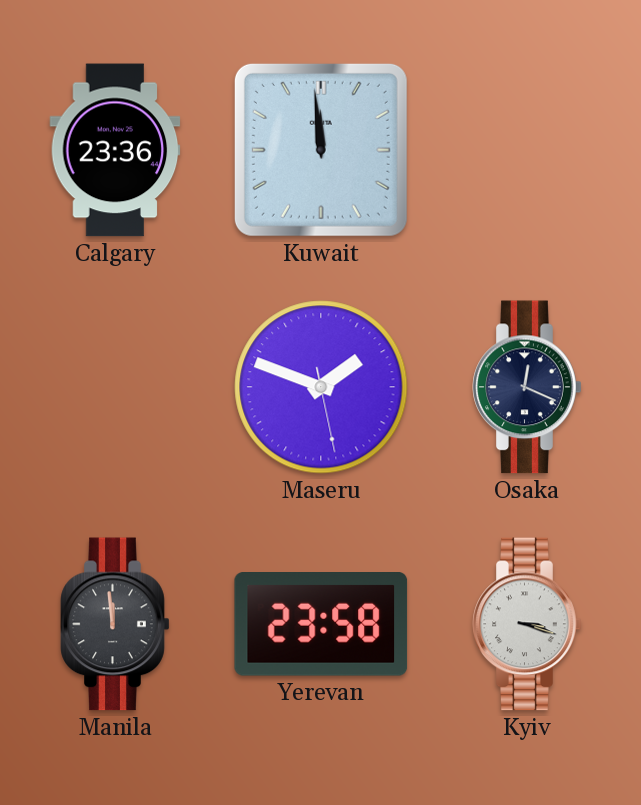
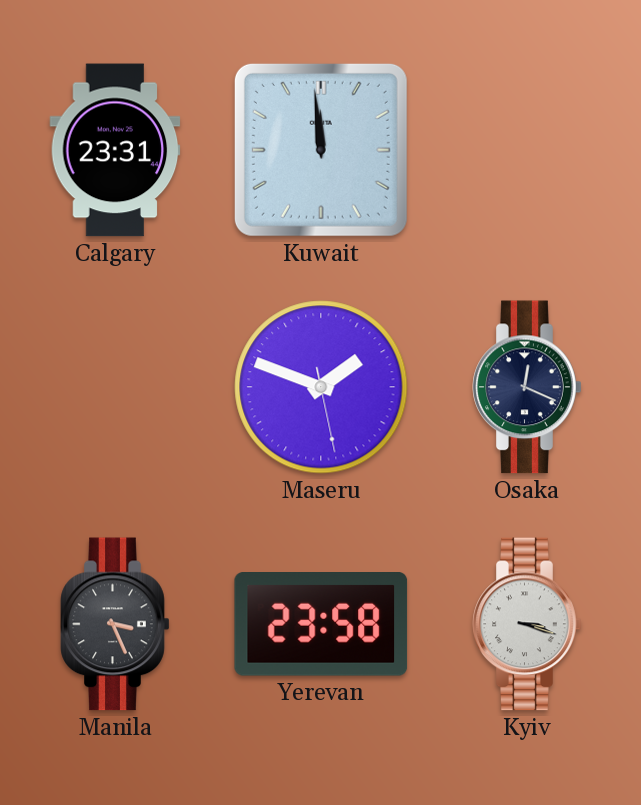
Calgary: 23:36 -> 23:31 (115, 150)
Manila: 11:59 -> 3:26 (115, 624)
